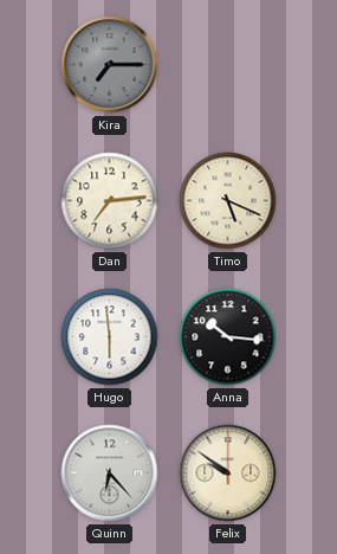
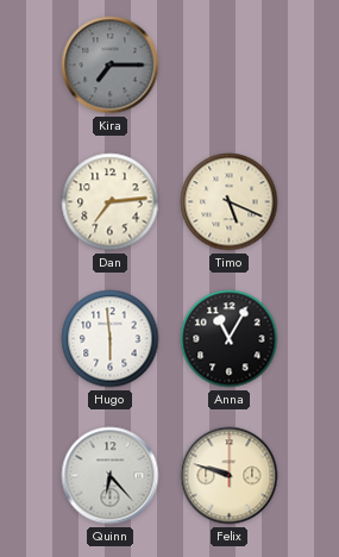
Anna: 10:16 -> 11:05 (230, 339)
Felix: 9:51 -> 9:48 (230, 476)
